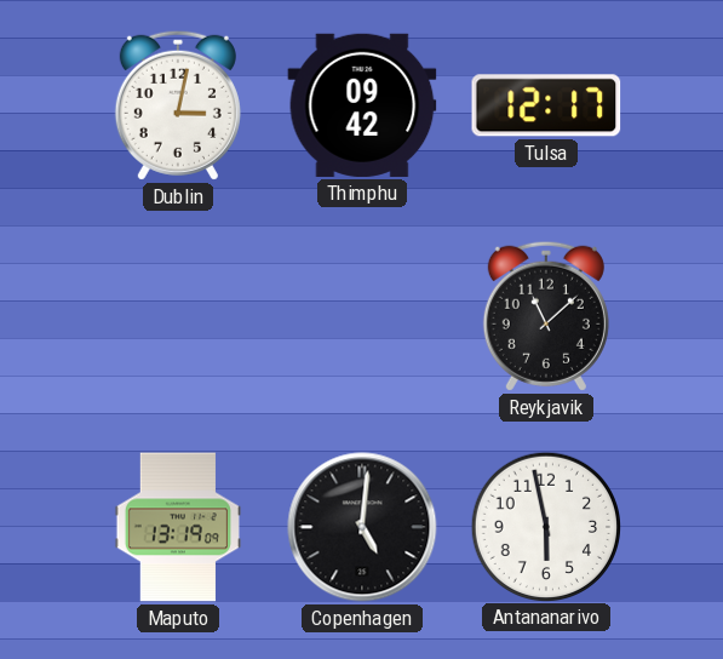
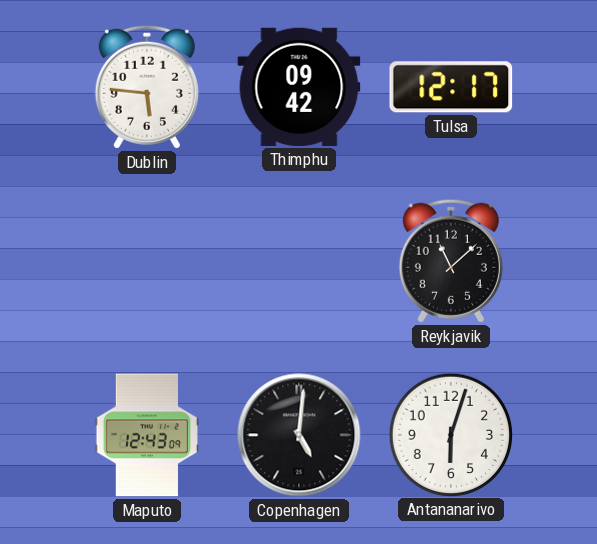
Dublin: 3:02 -> 5:46 (147, 87)
Maputo: 13:19 -> 12:43 (147, 435)
Antananarivo: 5:58 -> 6:03 (450, 434)
